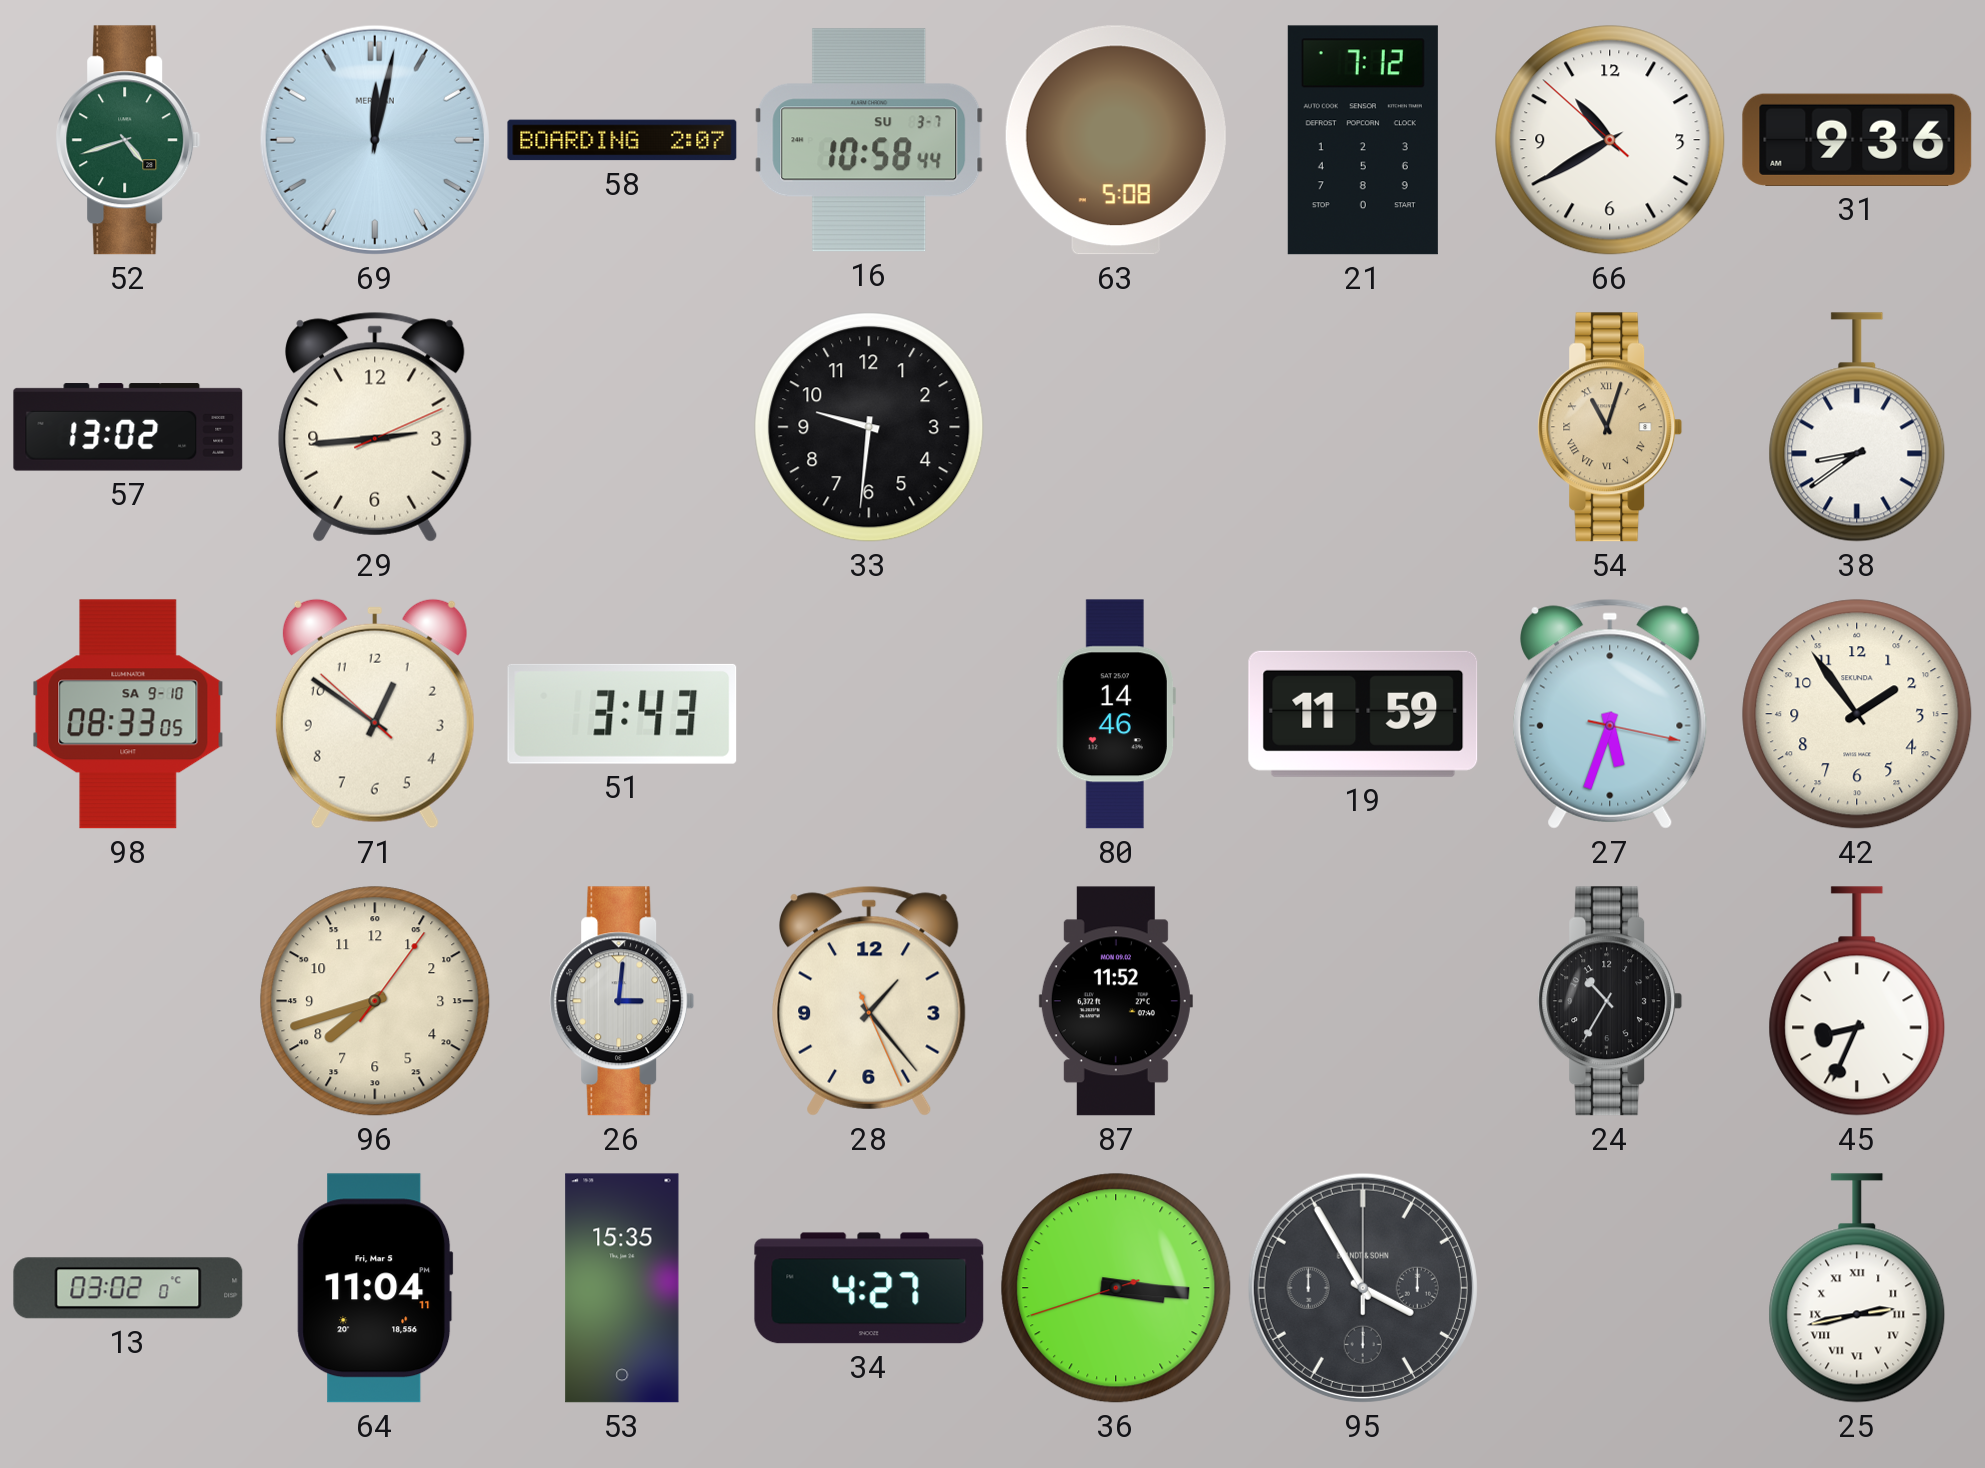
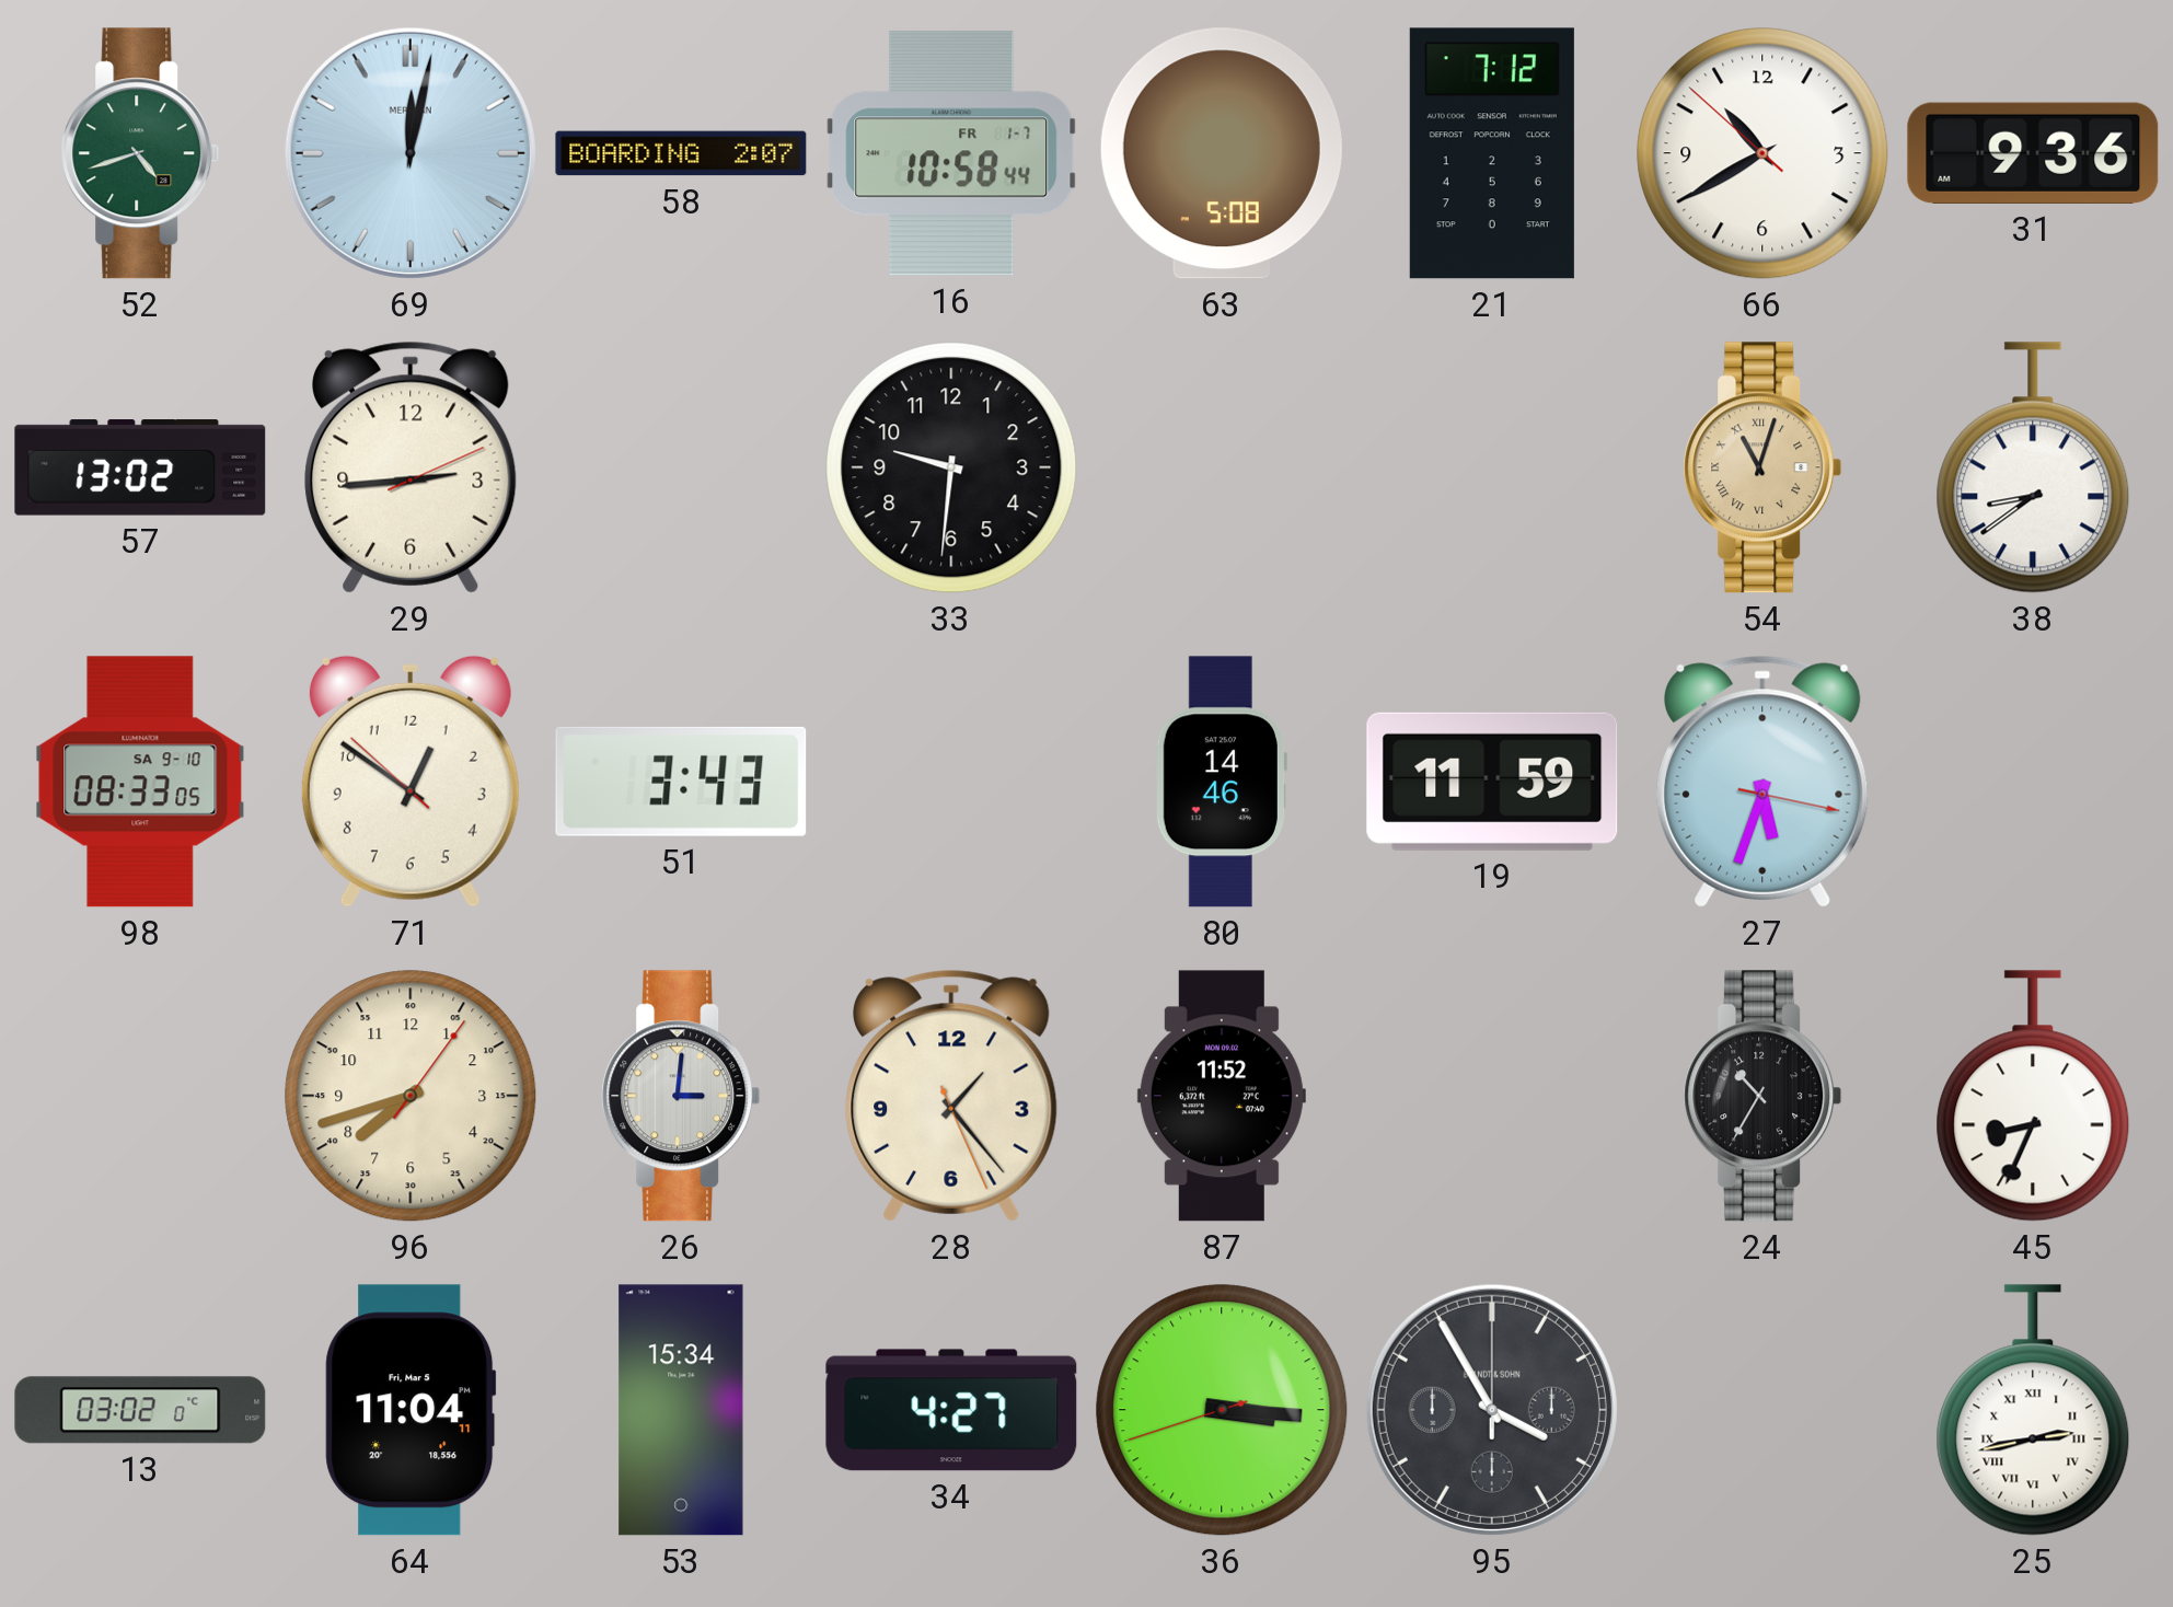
16 date: SU 3-7 -> FR 1-7 (951, 153)
42: 1:54 -> none (1857, 714)
53: 15:35 -> 15:34 (681, 1410)
